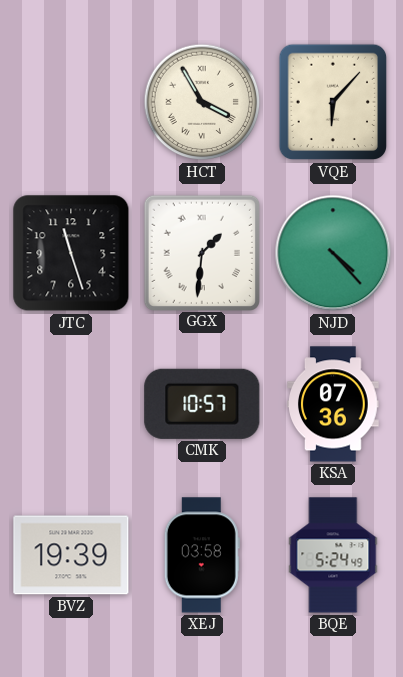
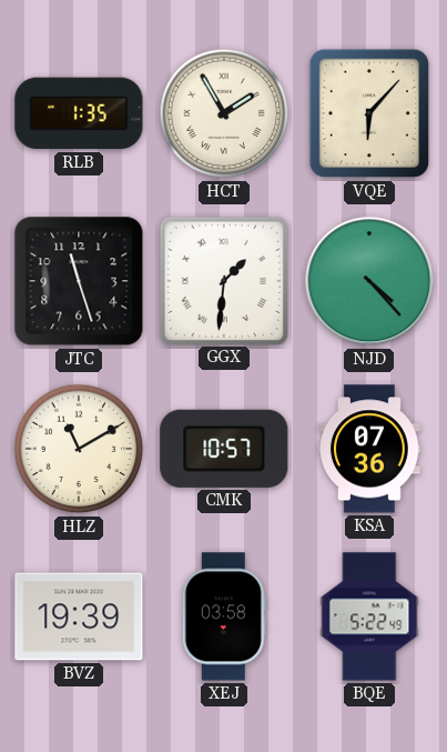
RLB: none -> 1:35 (79, 113)
HCT: 3:55 -> 1:55 (224, 113)
HLZ: none -> 11:10 (79, 449)
BQE: 5:24 -> 5:22 (369, 616)
